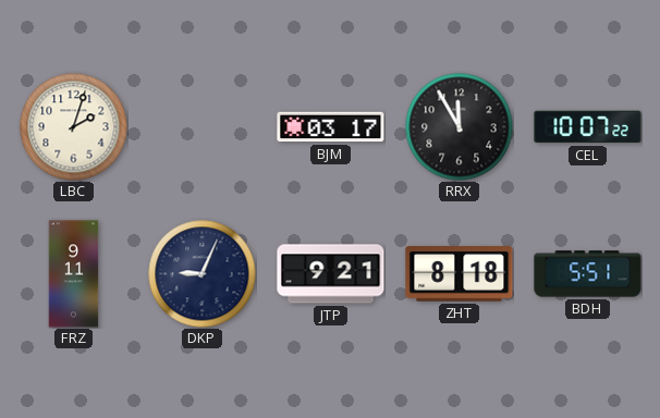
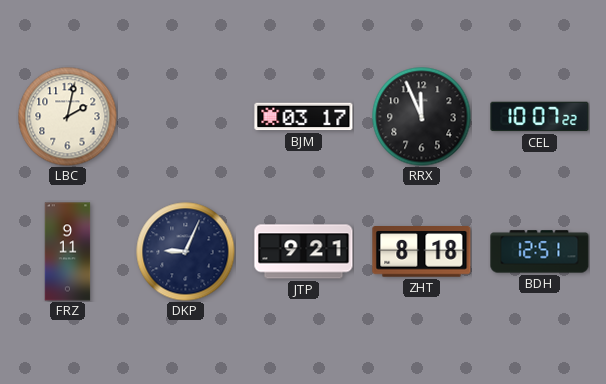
LBC: 2:03 -> 2:02 (68, 117)
RRX: 11:55 -> 11:56 (422, 117)
BDH: 5:51 -> 12:51 (540, 252)
